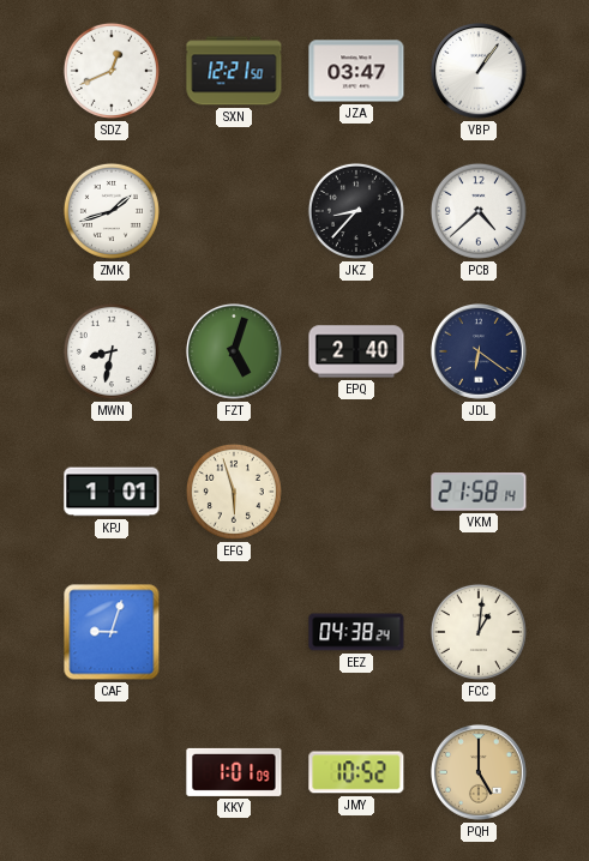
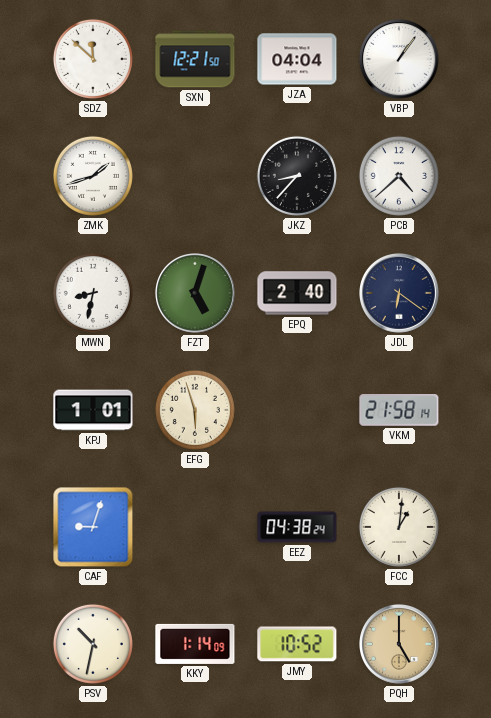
SDZ: 12:41 -> 11:52 (93, 59)
JZA: 03:47 -> 04:04 (297, 59)
PSV: none -> 10:32 (93, 644)
KKY: 1:01 -> 1:14 (195, 644)
